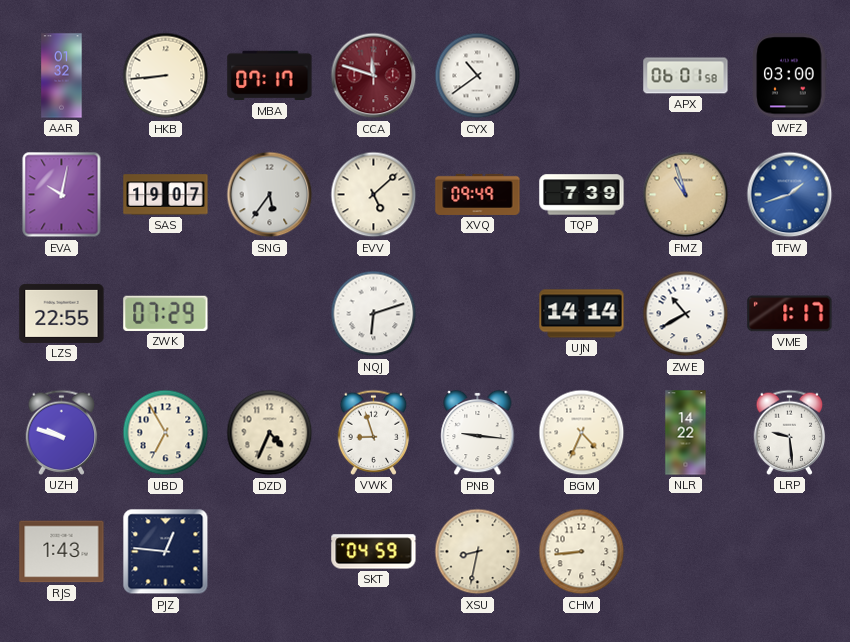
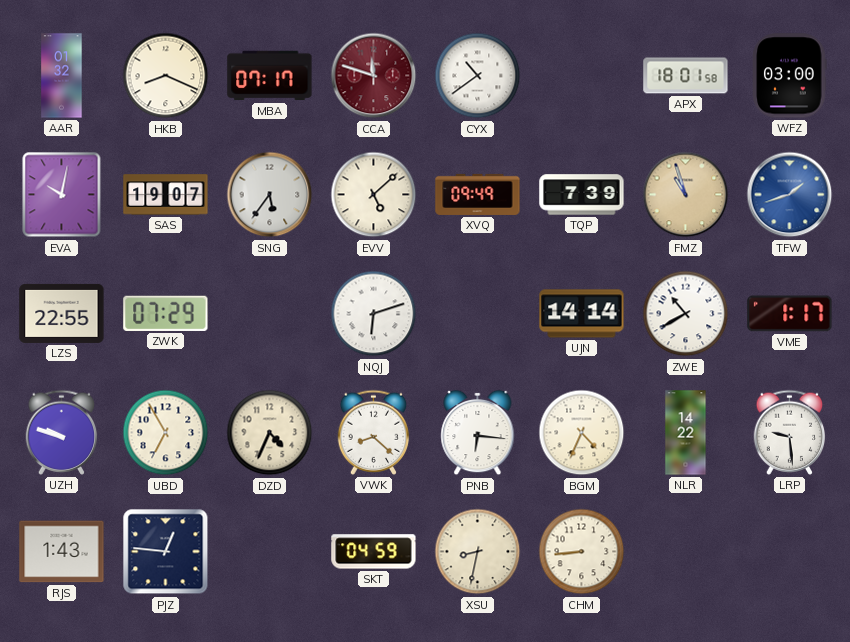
HKB: 8:44 -> 8:19 (166, 76)
APX: 06:01 -> 18:01 (686, 76)
VWK: 8:57 -> 8:22 (374, 432)
PNB: 9:16 -> 6:16 (478, 433)
